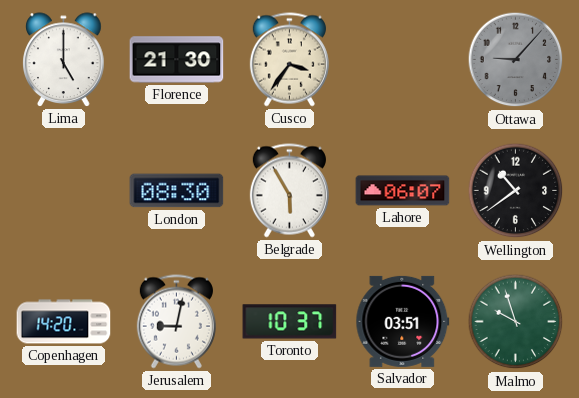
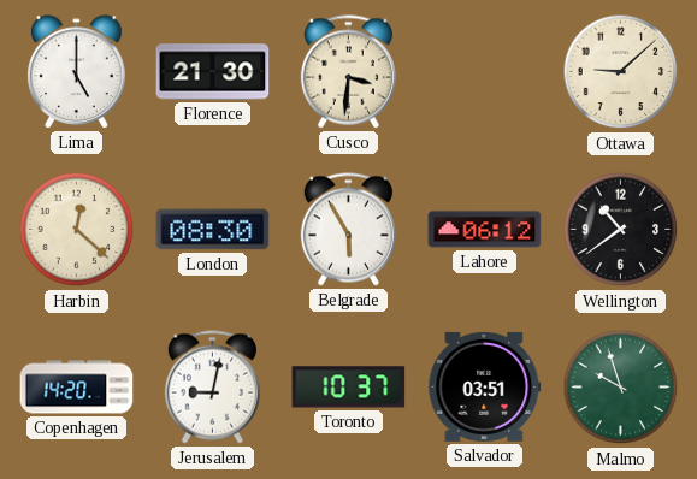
Cusco: 3:36 -> 3:31 (348, 72)
Ottawa: 9:07 -> 9:08 (621, 72)
Ottawa dial: grey -> cream (621, 72)
Harbin: none -> 12:22 (77, 230)
Lahore: 06:07 -> 06:12 (485, 230)
